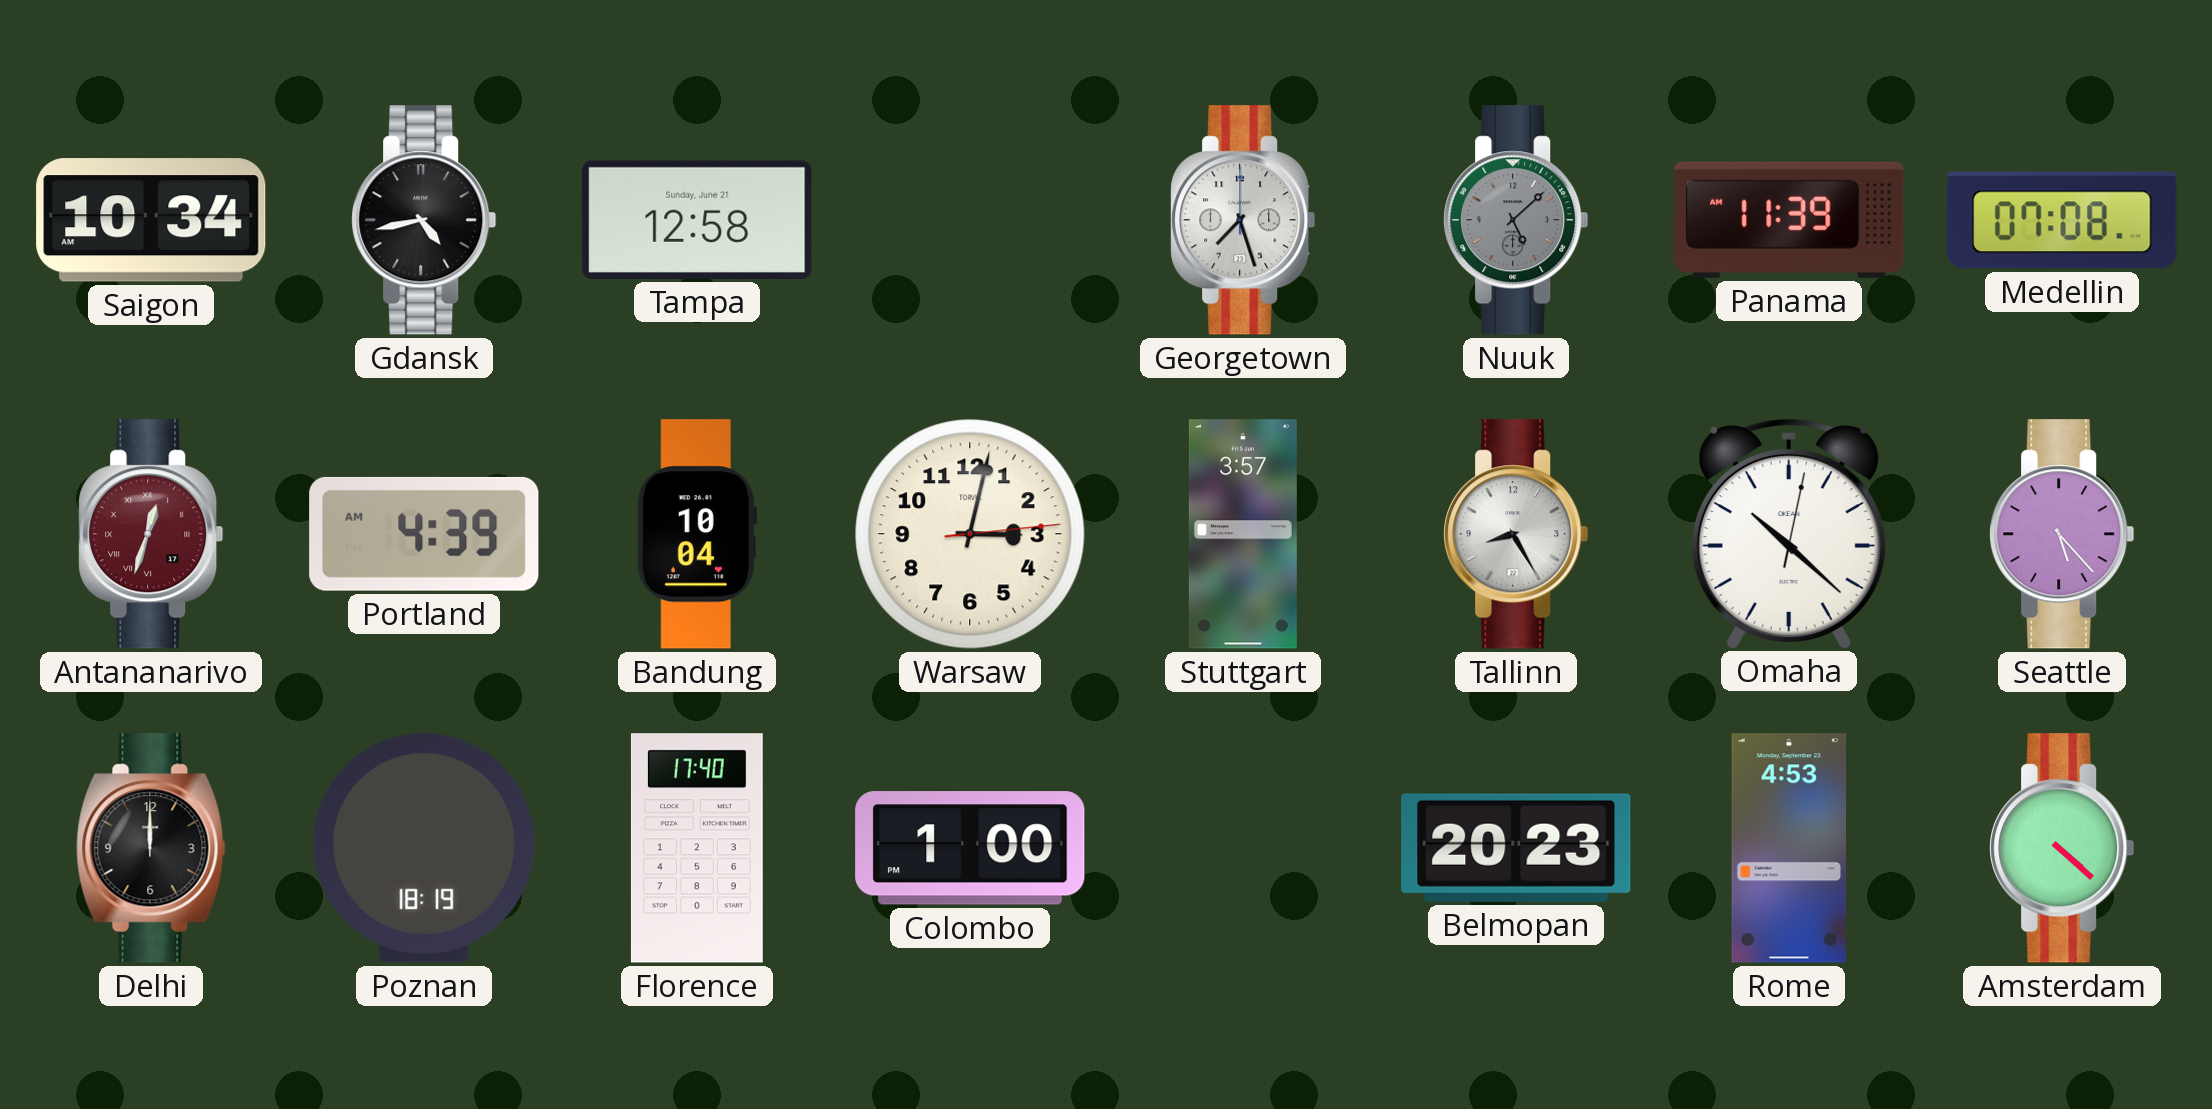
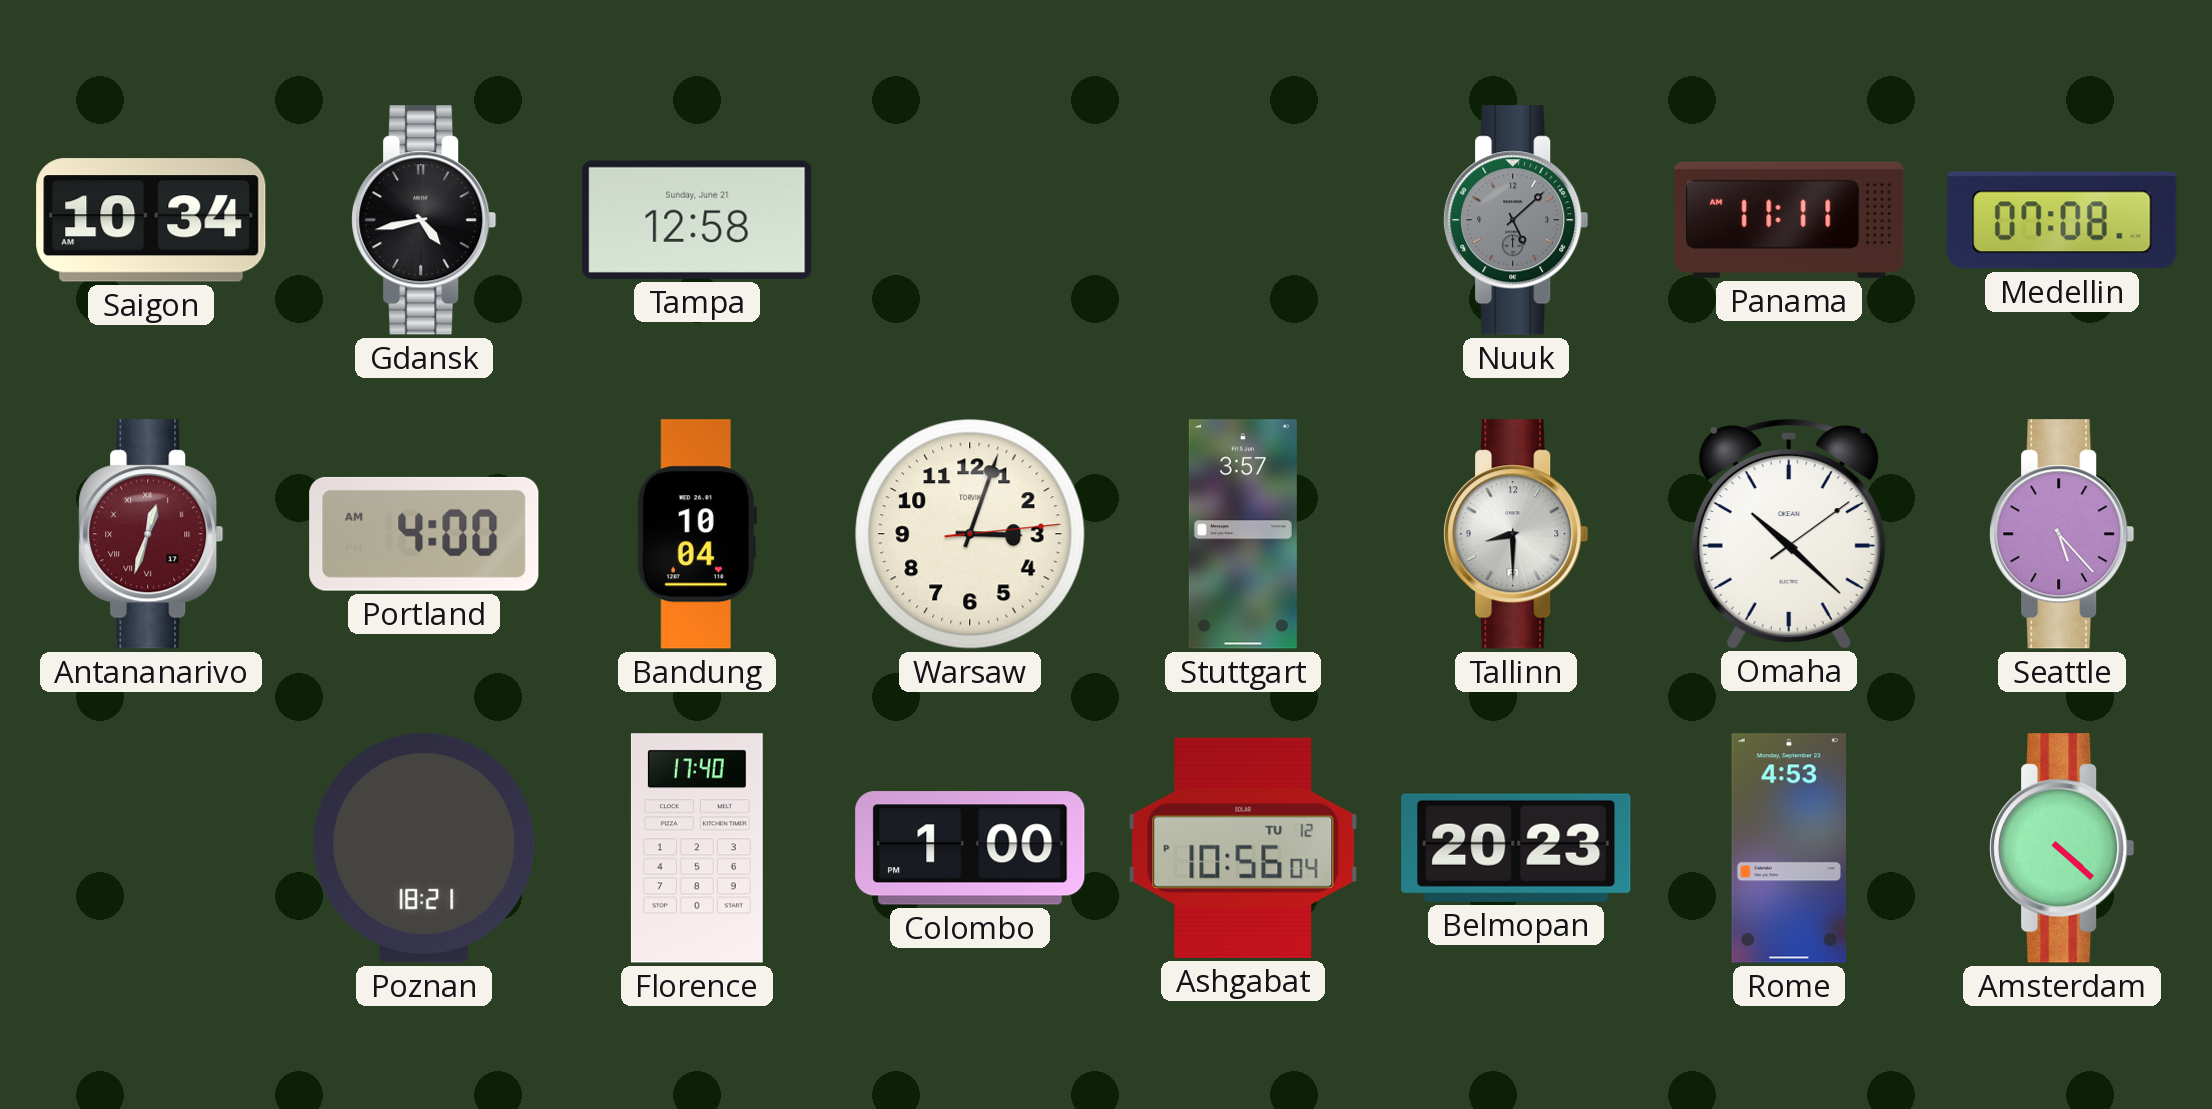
Georgetown: 7:27 -> none (1243, 220)
Panama: 11:39 -> 11:11 (1789, 220)
Portland: 4:39 -> 4:00 (424, 534)
Warsaw: 3:02 -> 3:03 (970, 534)
Tallinn: 8:25 -> 8:30 (1516, 534)
Omaha: 10:22:02 -> 10:22:09 (1789, 534)
Delhi: 12:00 -> none (151, 848)
Poznan: 18:19 -> 18:21 (424, 848)
Ashgabat: none -> 10:56 (1243, 848)
